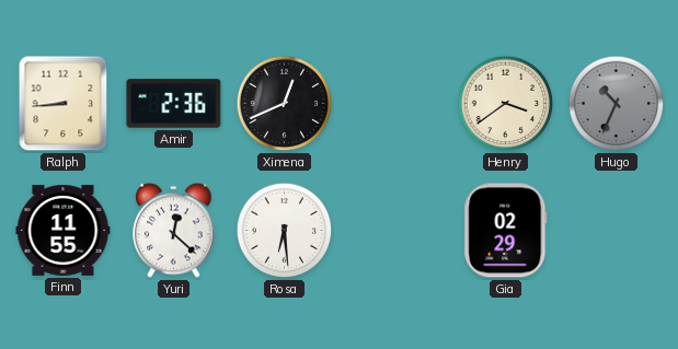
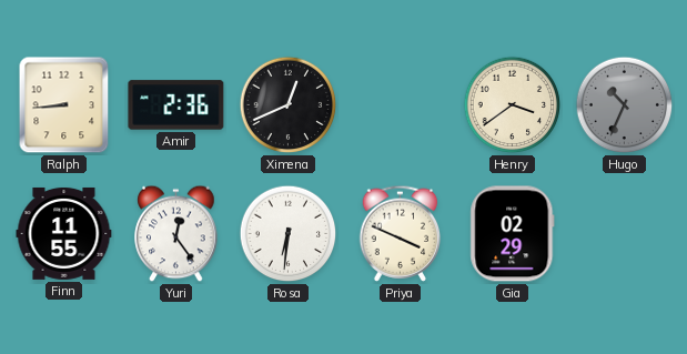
Yuri: 12:22 -> 12:24 (176, 234)
Rosa: 6:29 -> 6:31 (289, 234)
Priya: none -> 3:49 (401, 233)
